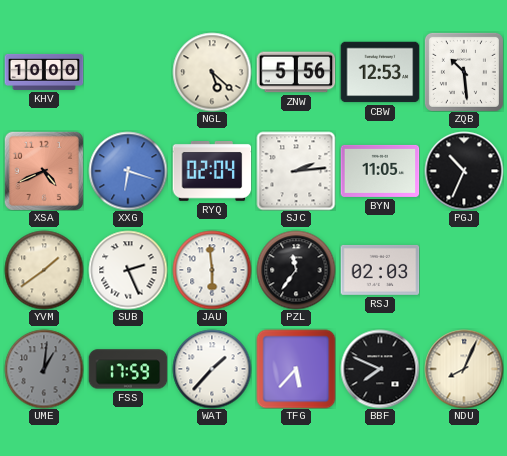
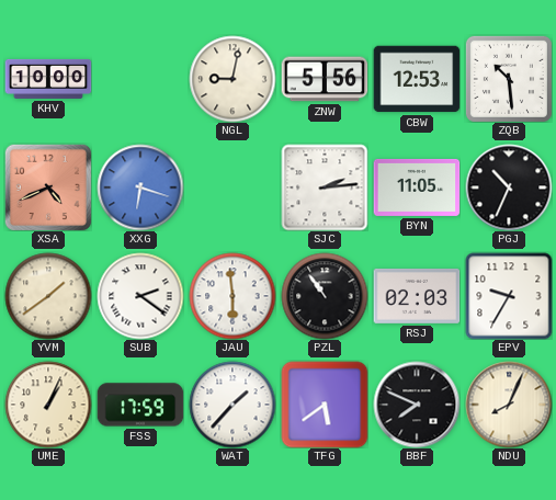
NGL: 5:22 -> 9:02 (232, 79)
RYQ: 02:04 -> none (212, 172)
SUB: 2:26 -> 2:21 (140, 296)
PZL: 11:36 -> 10:54 (325, 296)
EPV: none -> 9:35 (509, 296)
UME: 1:01 -> 1:04 (48, 405)
UME dial: grey -> cream (48, 405)
TFG: 5:37 -> 5:39 (325, 405)
